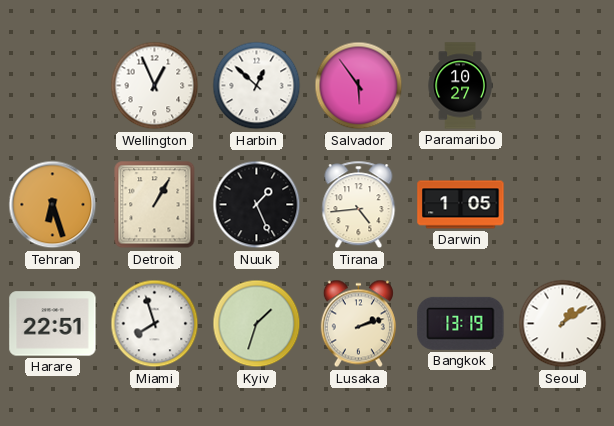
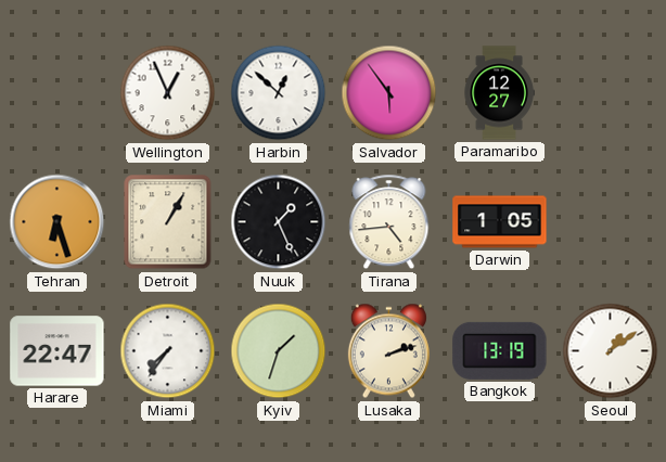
Paramaribo: 10:27 -> 12:27 (499, 93)
Harare: 22:51 -> 22:47 (57, 351)
Miami: 7:57 -> 7:36 (168, 351)
